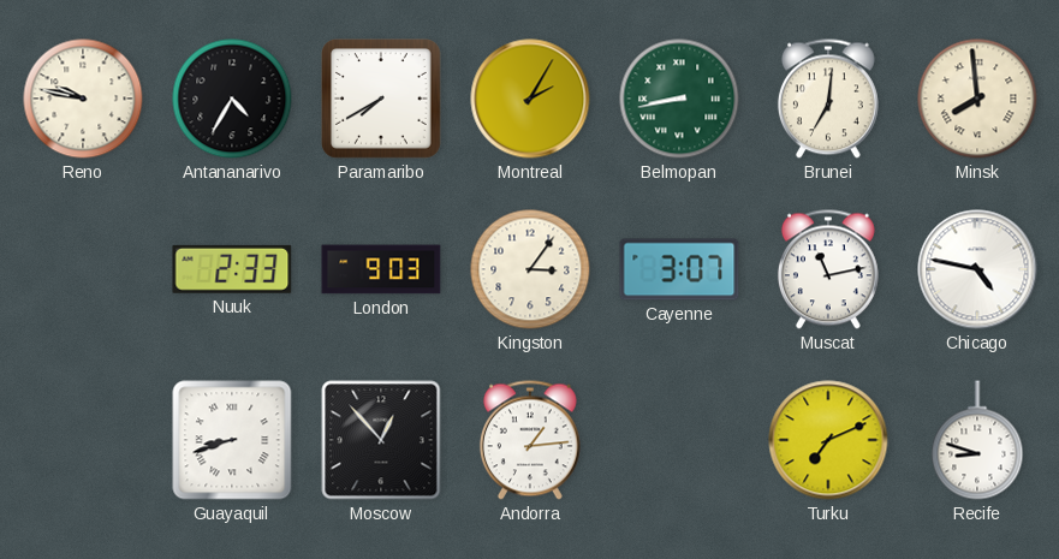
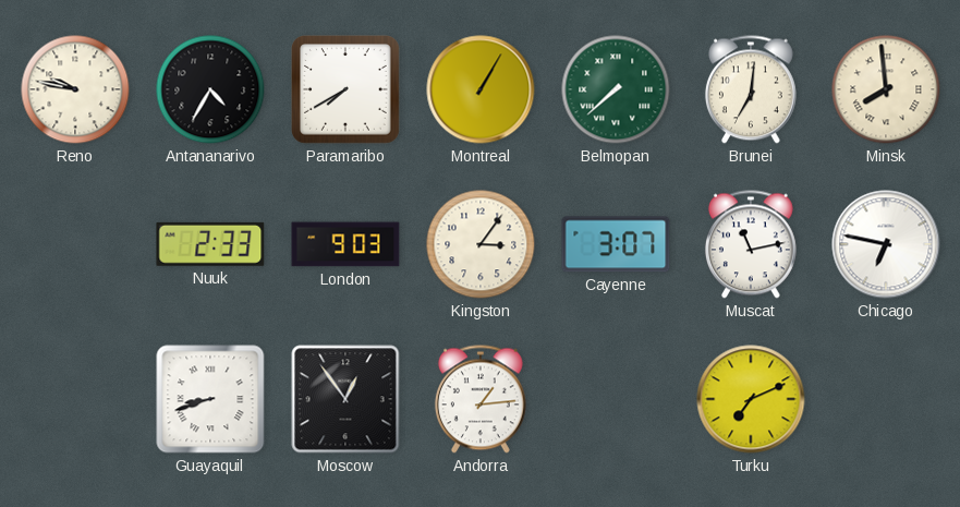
Montreal: 2:05 -> 1:05 (481, 89)
Belmopan: 8:43 -> 7:38 (616, 89)
Chicago: 4:47 -> 6:47 (886, 244)
Moscow: 12:53 -> 12:54 (345, 399)
Recife: 8:48 -> none (977, 440)
